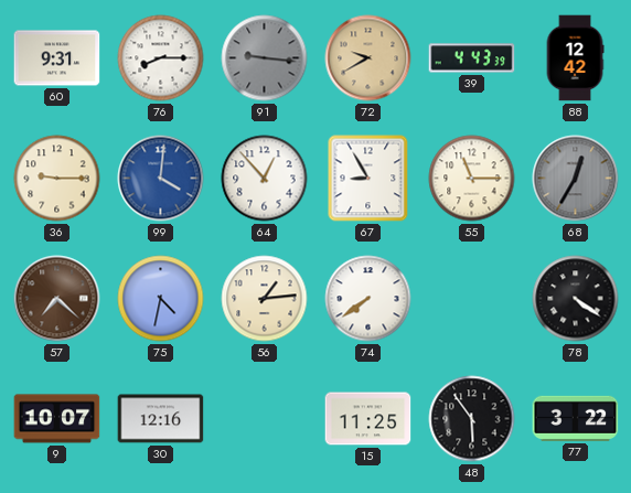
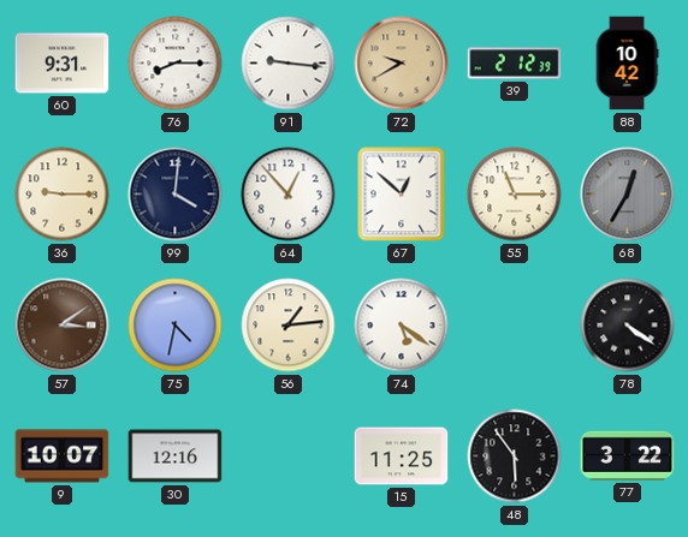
91 dial: grey -> white (289, 64)
39: 4:43 -> 2:12 (515, 64)
88: 12:42 -> 10:42 (627, 64)
99 dial: blue -> navy (176, 195)
67: 8:55 -> 12:52 (402, 195)
57: 7:22 -> 3:09 (63, 326)
74: 7:39 -> 5:21 (402, 326)
